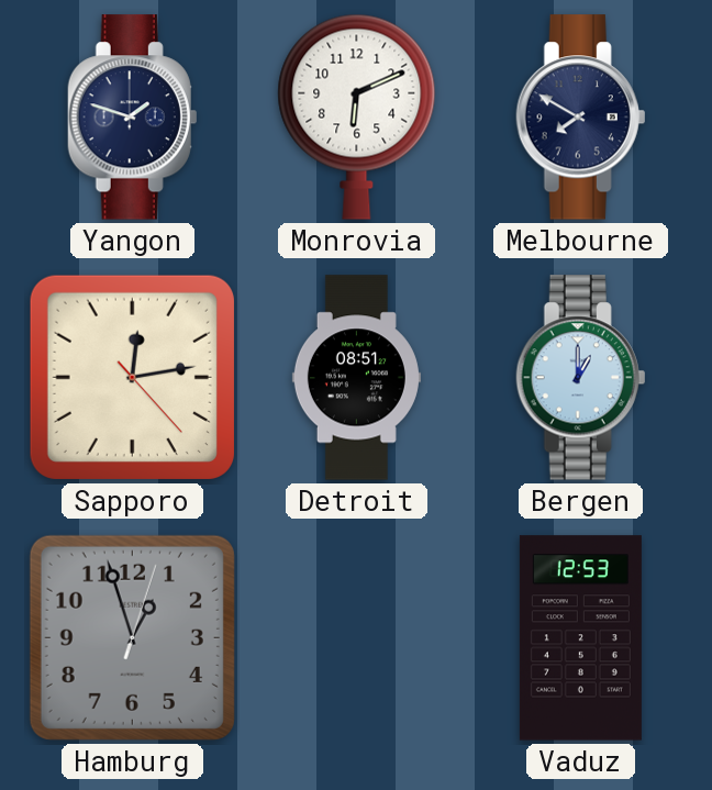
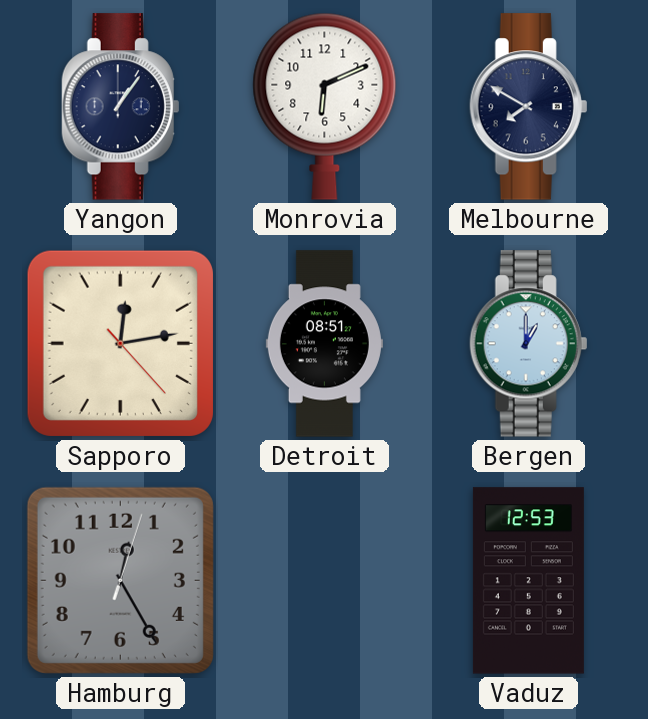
Yangon: 1:48 -> 1:06 (121, 107)
Hamburg: 12:57 -> 12:25 (120, 580)
